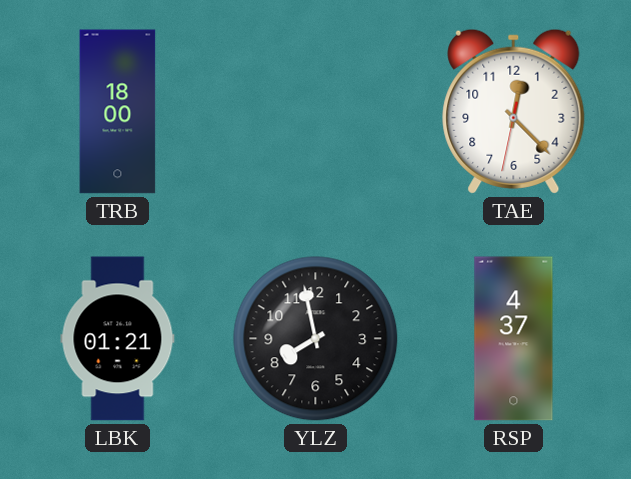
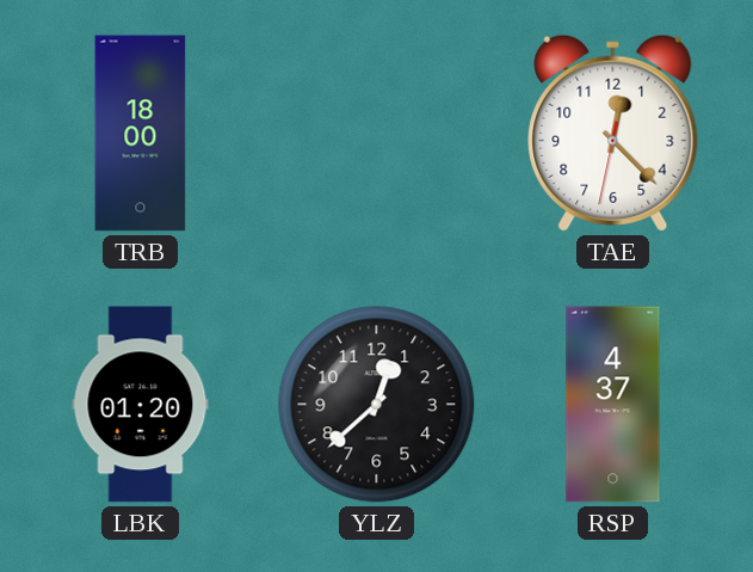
LBK: 01:21 -> 01:20 (141, 405)
YLZ: 7:58 -> 12:38 (377, 405)
